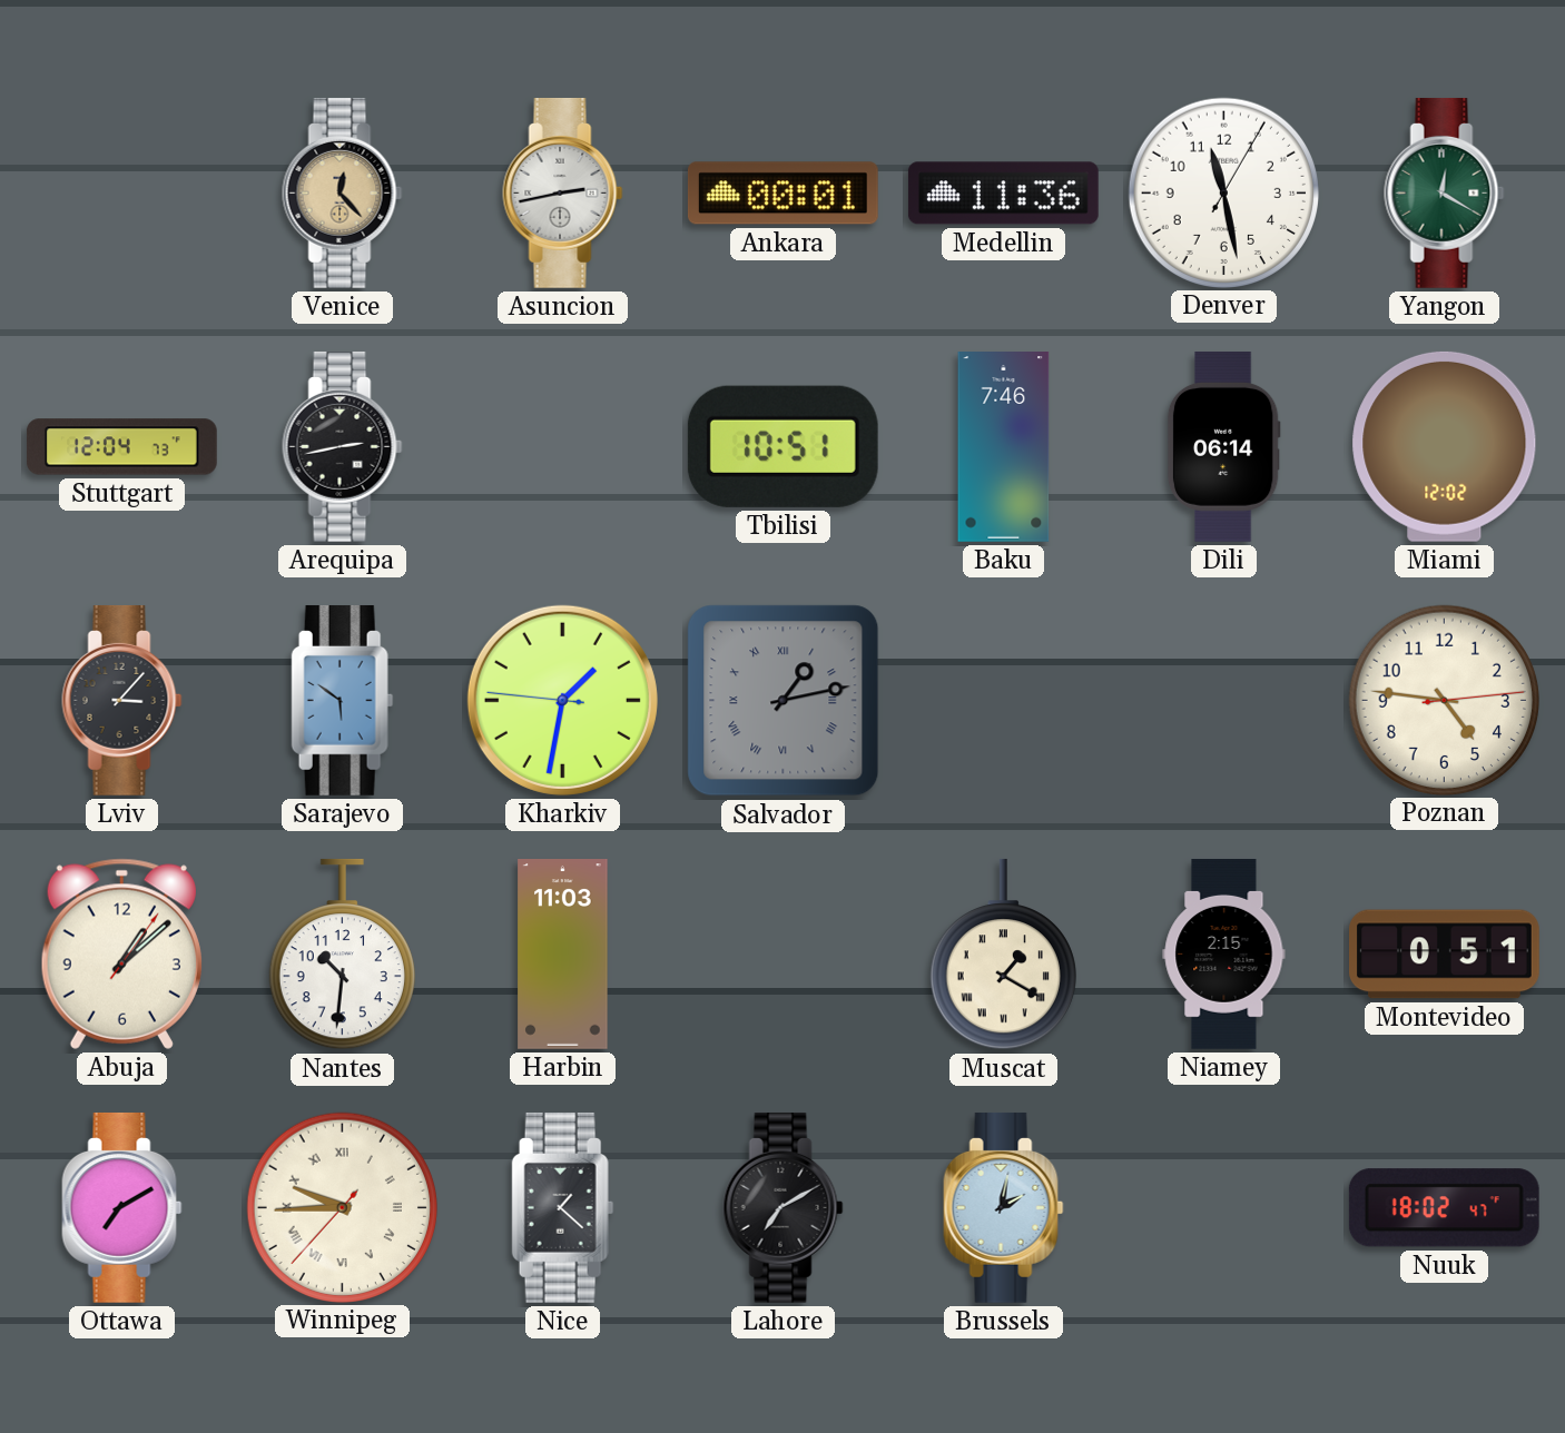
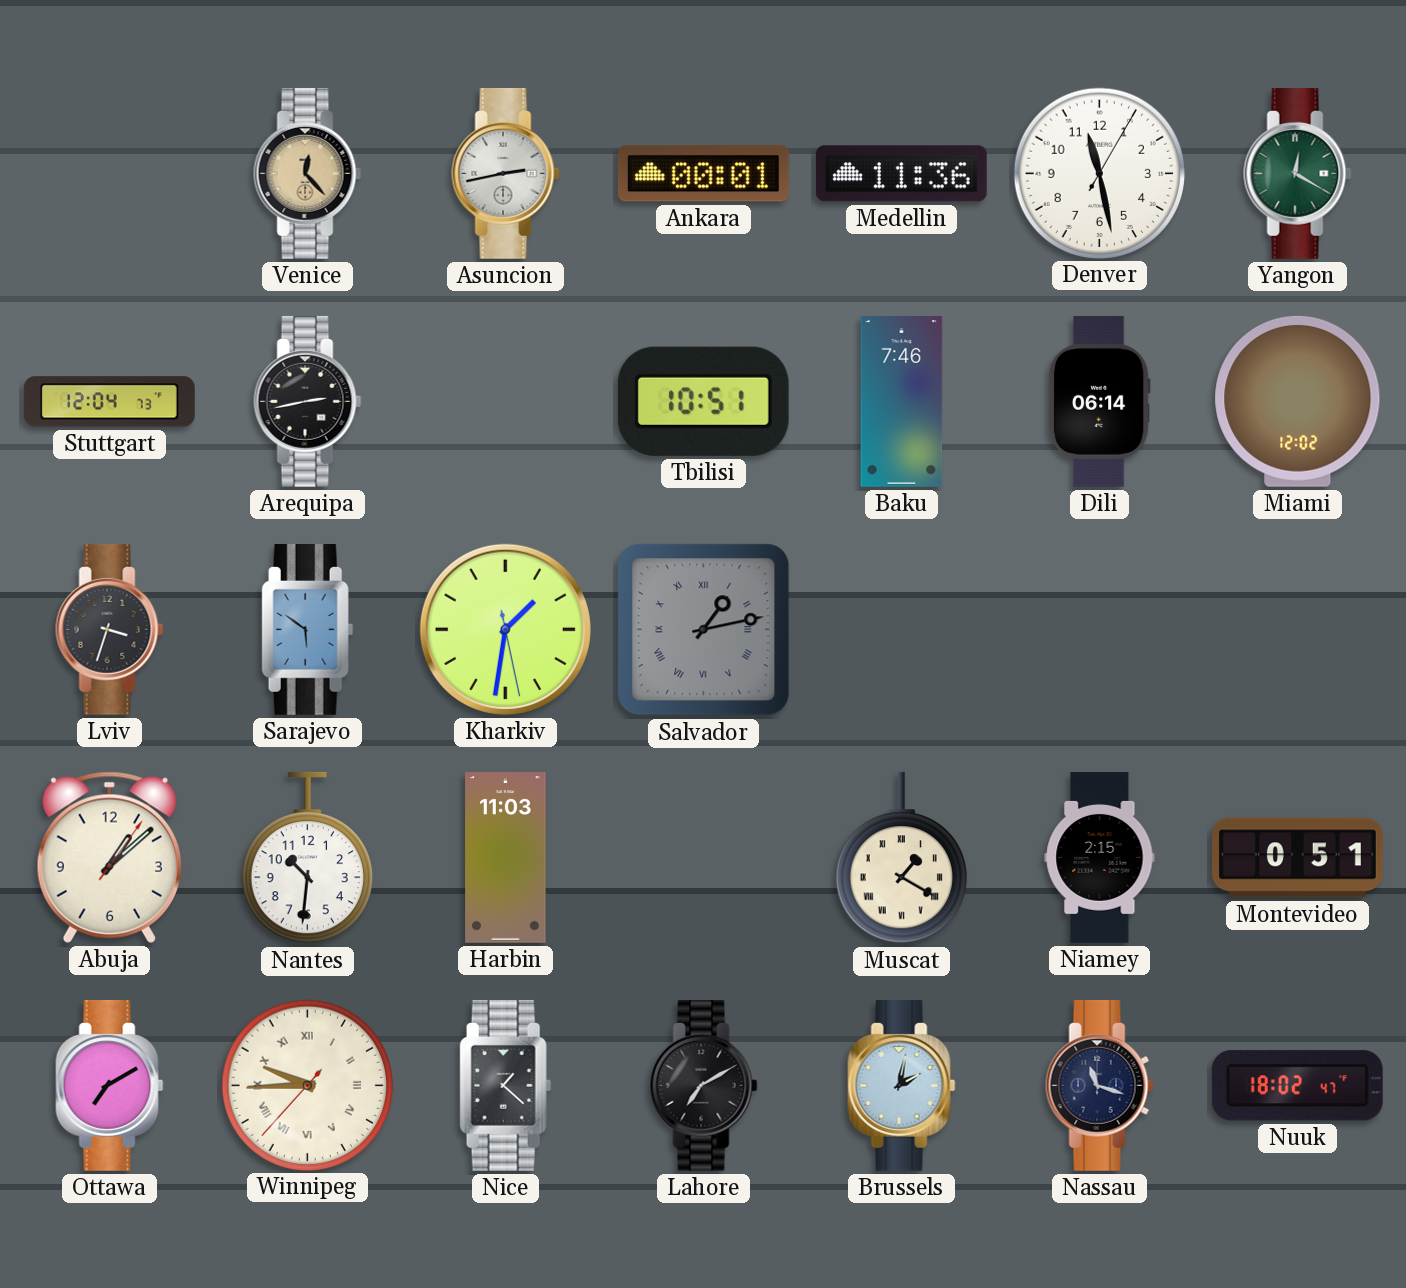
Lviv: 3:07 -> 3:33 (110, 629)
Kharkiv: 1:31:46 -> 1:31:28 (505, 629)
Poznan: 4:46 -> none (1444, 700)
Nassau: none -> 11:18 (1100, 1085)
